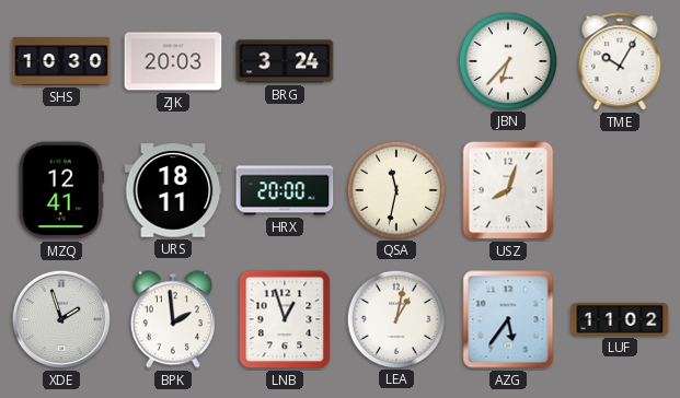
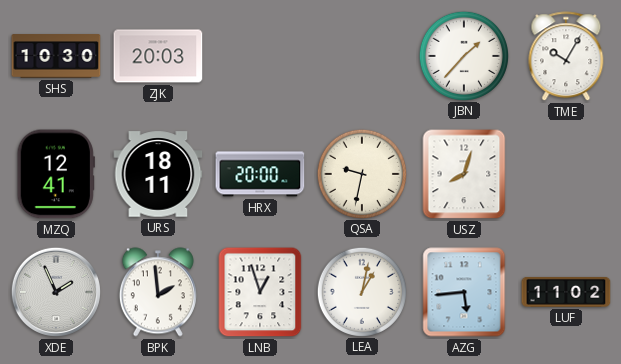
BRG: 3:24 -> none (285, 61)
JBN: 6:37 -> 1:37 (463, 55)
QSA: 11:32 -> 9:32 (361, 173)
XDE: 1:57 -> 1:56 (56, 292)
AZG: 5:36 -> 5:44 (464, 292)
